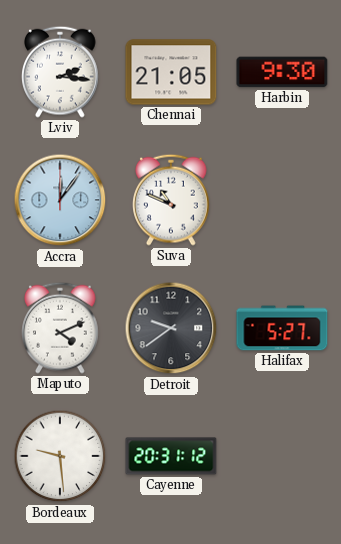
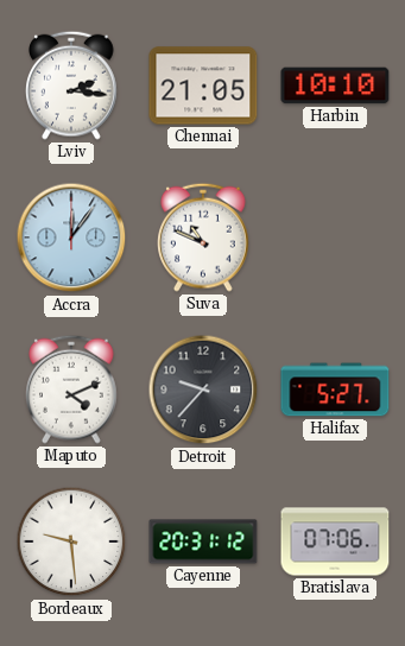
Harbin: 9:30 -> 10:10 (335, 85)
Detroit: 9:39 -> 9:37 (203, 389)
Bratislava: none -> 07:06 (335, 541)
